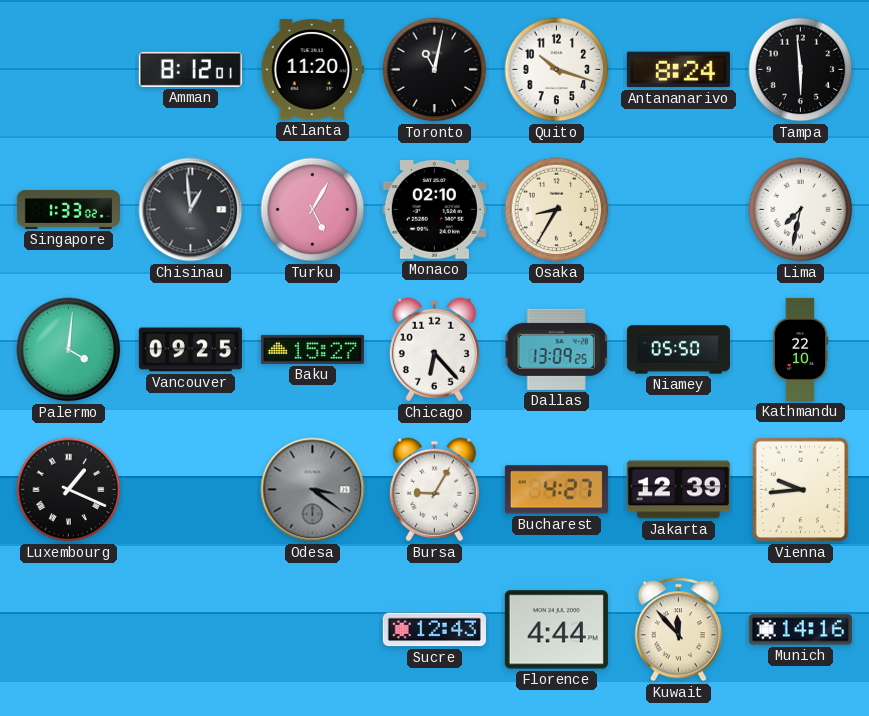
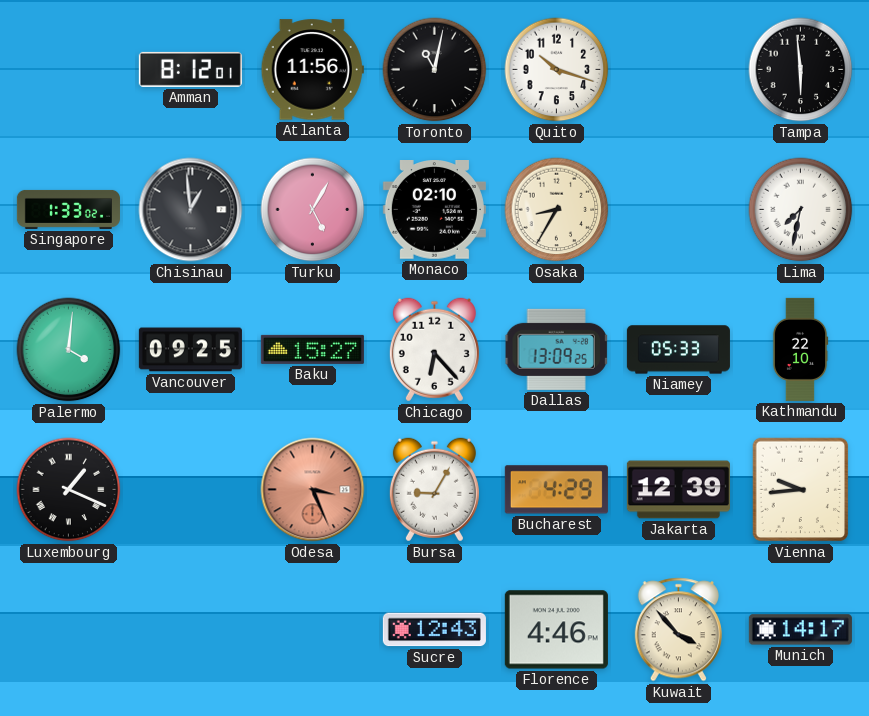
Atlanta: 11:20 -> 11:56 (312, 70)
Antananarivo: 8:24 -> none (678, 70)
Niamey: 05:50 -> 05:33 (678, 350)
Odesa: 3:21 -> 3:26 (313, 490)
Odesa dial: grey -> salmon (313, 490)
Bucharest: 4:27 -> 4:29 (556, 490)
Florence: 4:44 -> 4:46 (556, 630)
Kuwait: 11:53 -> 3:53 (678, 630)
Munich: 14:16 -> 14:17 (800, 630)
